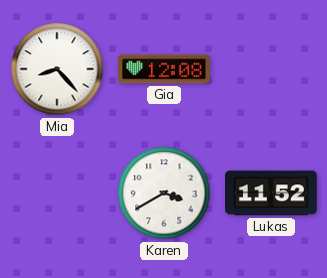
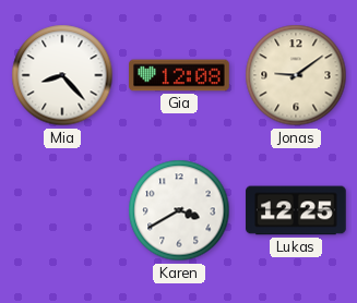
Jonas: none -> 9:09 (296, 75)
Lukas: 11:52 -> 12:25 (296, 210)
